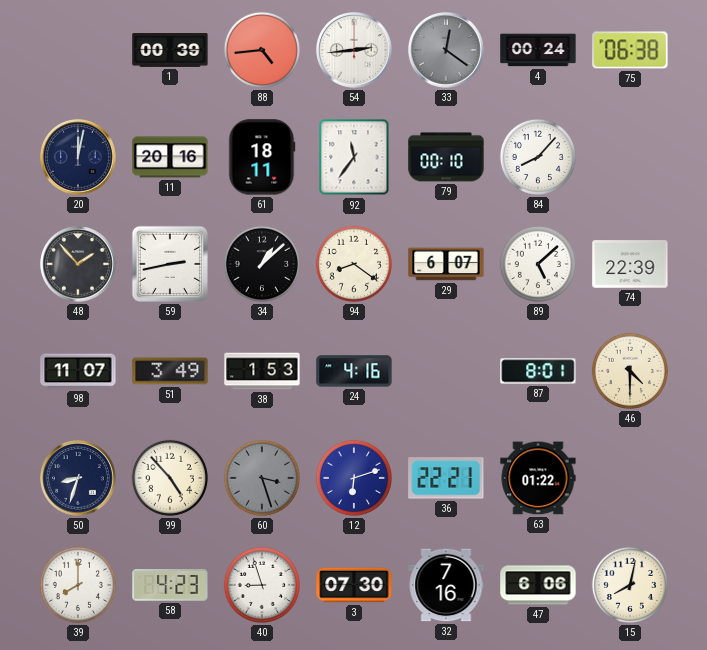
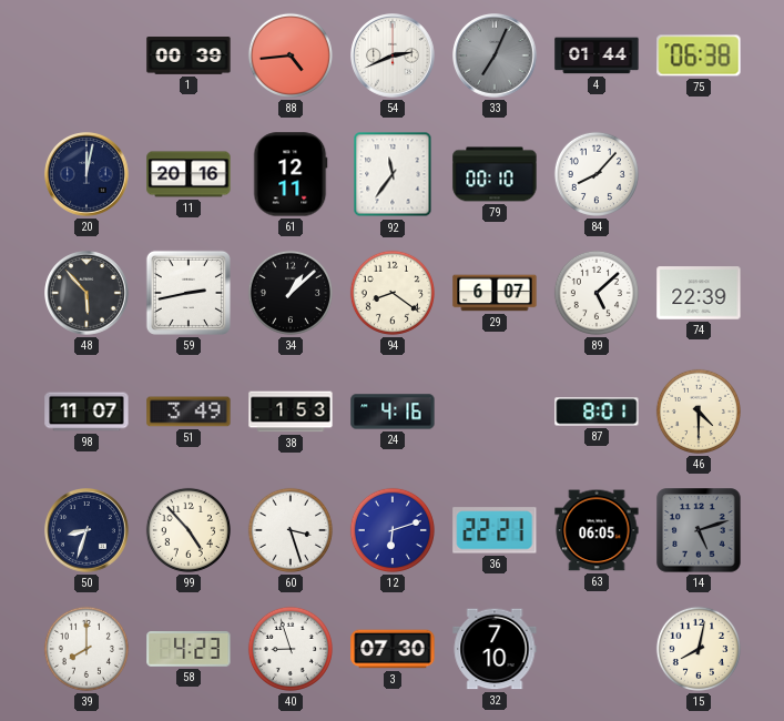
54: 2:44 -> 2:41 (394, 57)
33: 12:21 -> 7:04 (496, 57)
4: 00:24 -> 01:44 (597, 55)
61: 18:11 -> 12:11 (291, 174)
48: 1:53 -> 5:53 (88, 294)
60 dial: grey -> white (291, 530)
63: 01:22 -> 06:05 (597, 530)
14: none -> 5:12 (699, 530)
32: 7:16 -> 7:10 (495, 649)
47: 6:06 -> none (538, 585)
